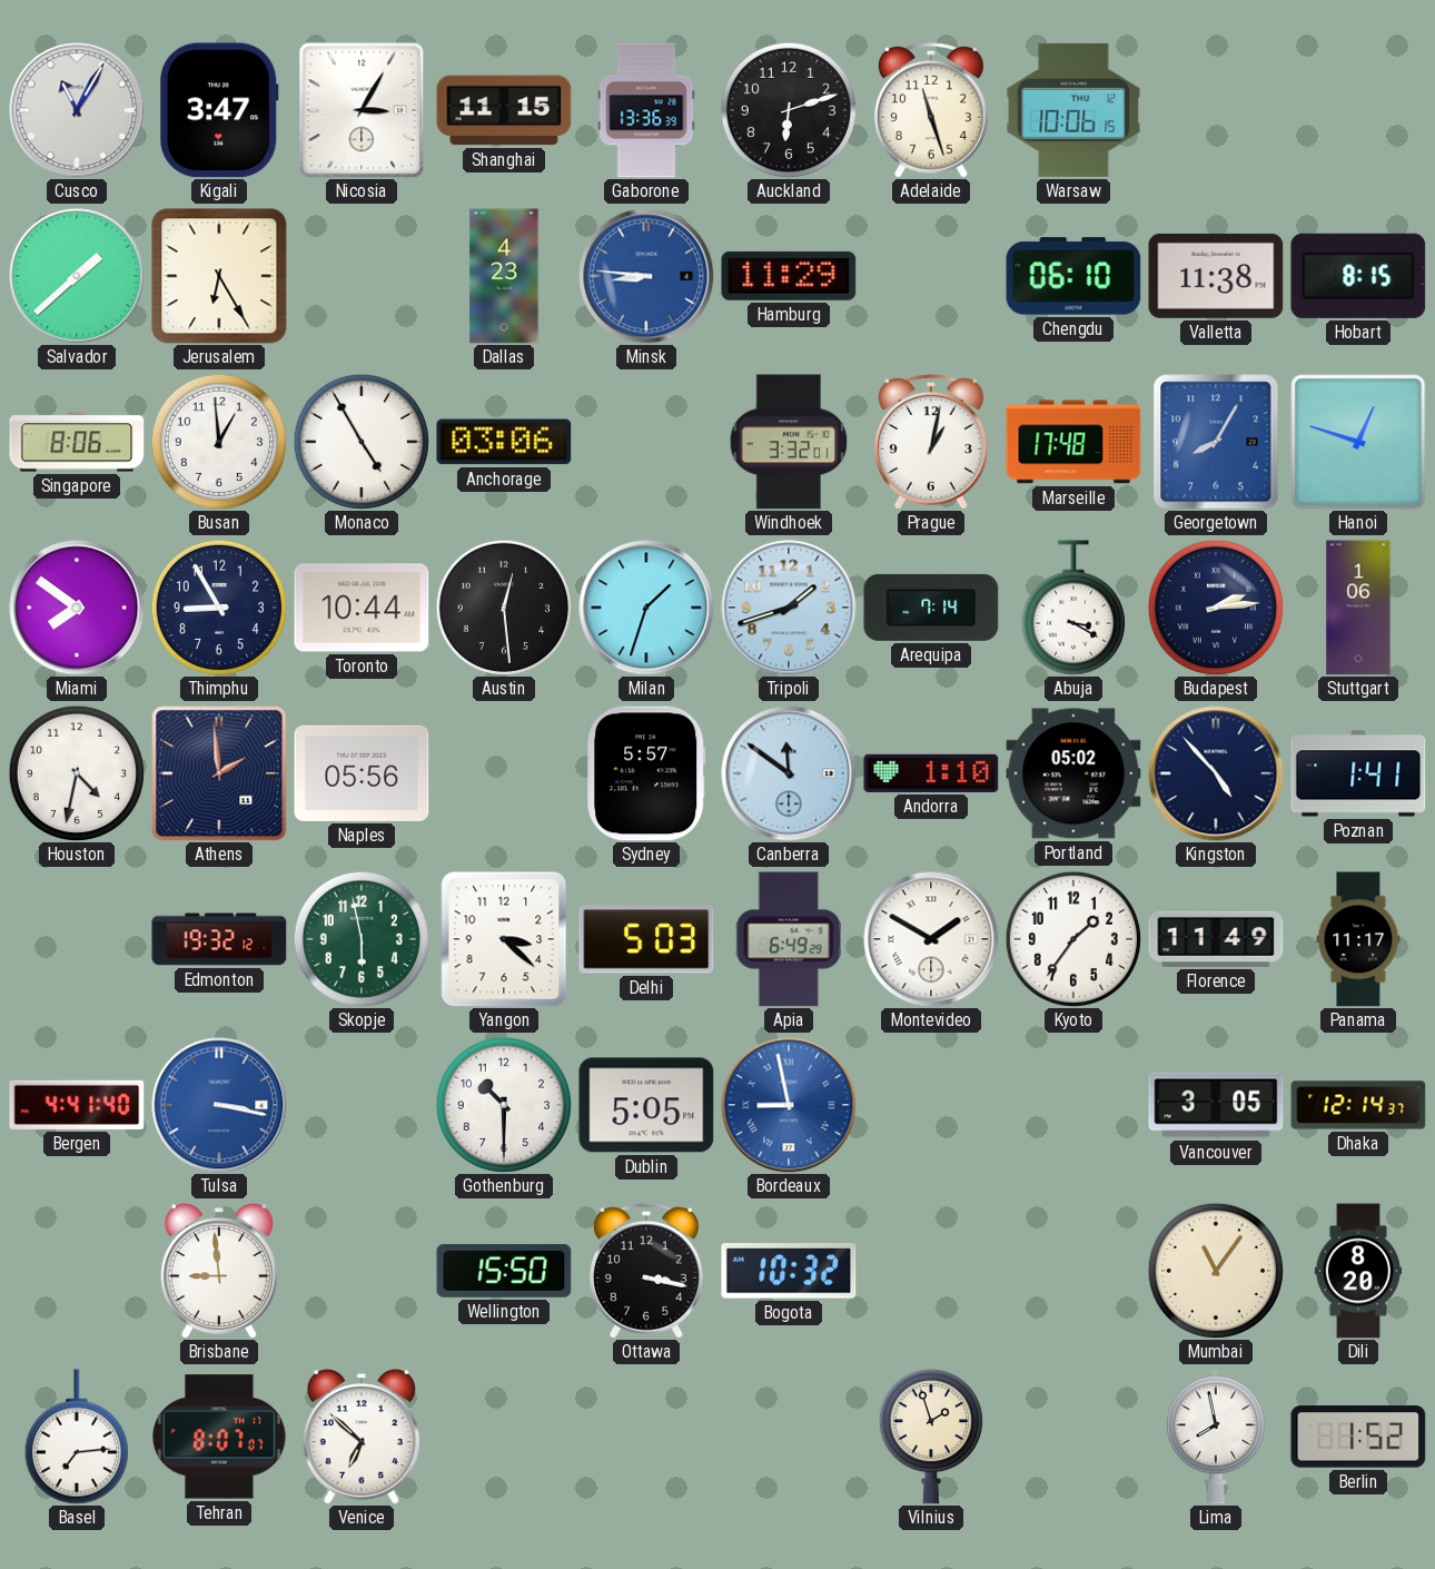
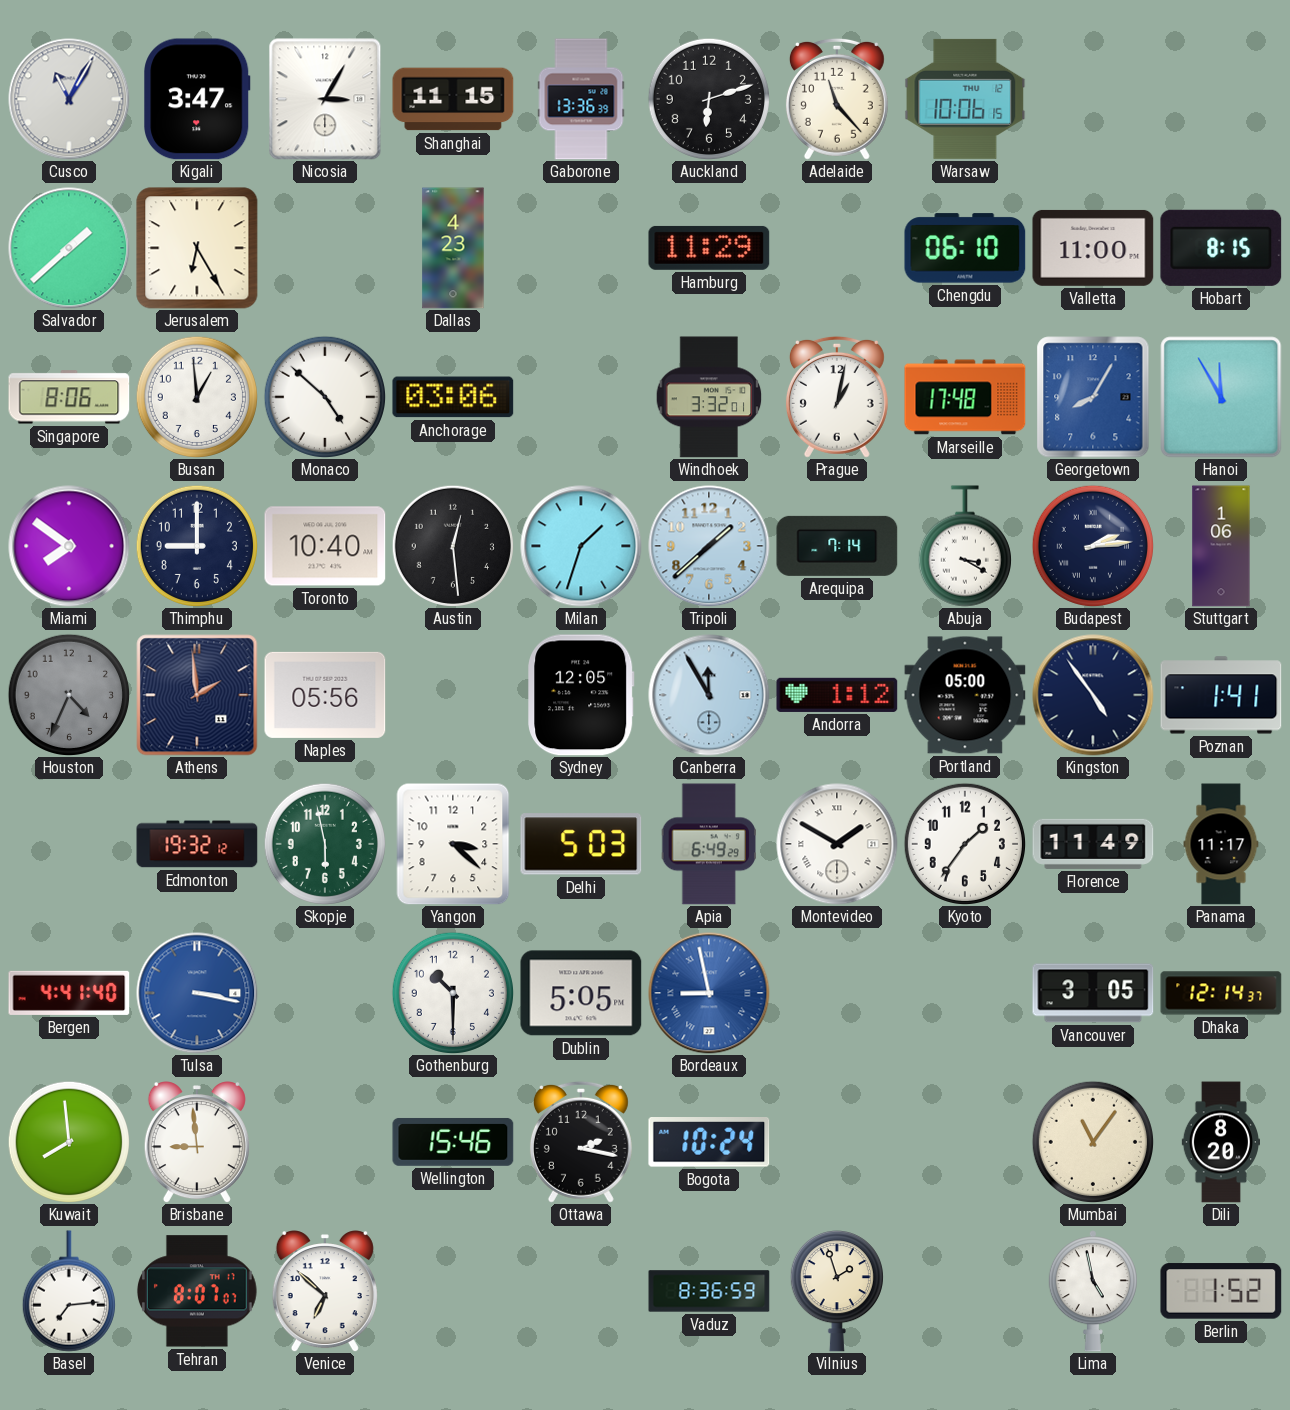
Adelaide: 11:27 -> 11:23 (837, 99)
Minsk: 8:46 -> none (646, 276)
Valletta: 11:38 -> 11:00 (1093, 248)
Monaco: 4:55 -> 4:52 (324, 396)
Hanoi: 12:48 -> 11:55 (1221, 397)
Thimphu: 8:55 -> 9:00 (196, 545)
Toronto: 10:44 -> 10:40 (325, 546)
Tripoli: 1:42 -> 1:38 (709, 546)
Houston: 4:32 -> 4:34 (68, 694)
Houston dial: white -> grey (68, 694)
Sydney: 5:57 -> 12:05 (581, 695)
Canberra: 11:51 -> 11:55 (709, 695)
Andorra: 1:10 -> 1:12 (837, 695)
Portland: 05:02 -> 05:00 (965, 695)
Kingston: 4:53 -> 4:54 (1093, 695)
Kuwait: none -> 7:59 (68, 1141)
Wellington: 15:50 -> 15:46 (453, 1142)
Ottawa: 3:17 -> 2:17 (581, 1142)
Bogota: 10:32 -> 10:24 (709, 1142)
Vaduz: none -> 8:36 (709, 1291)
Lima: 7:58 -> 4:58 (1093, 1291)
